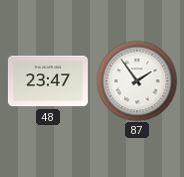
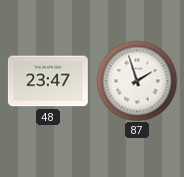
87: 1:54 -> 1:57 (137, 81)
